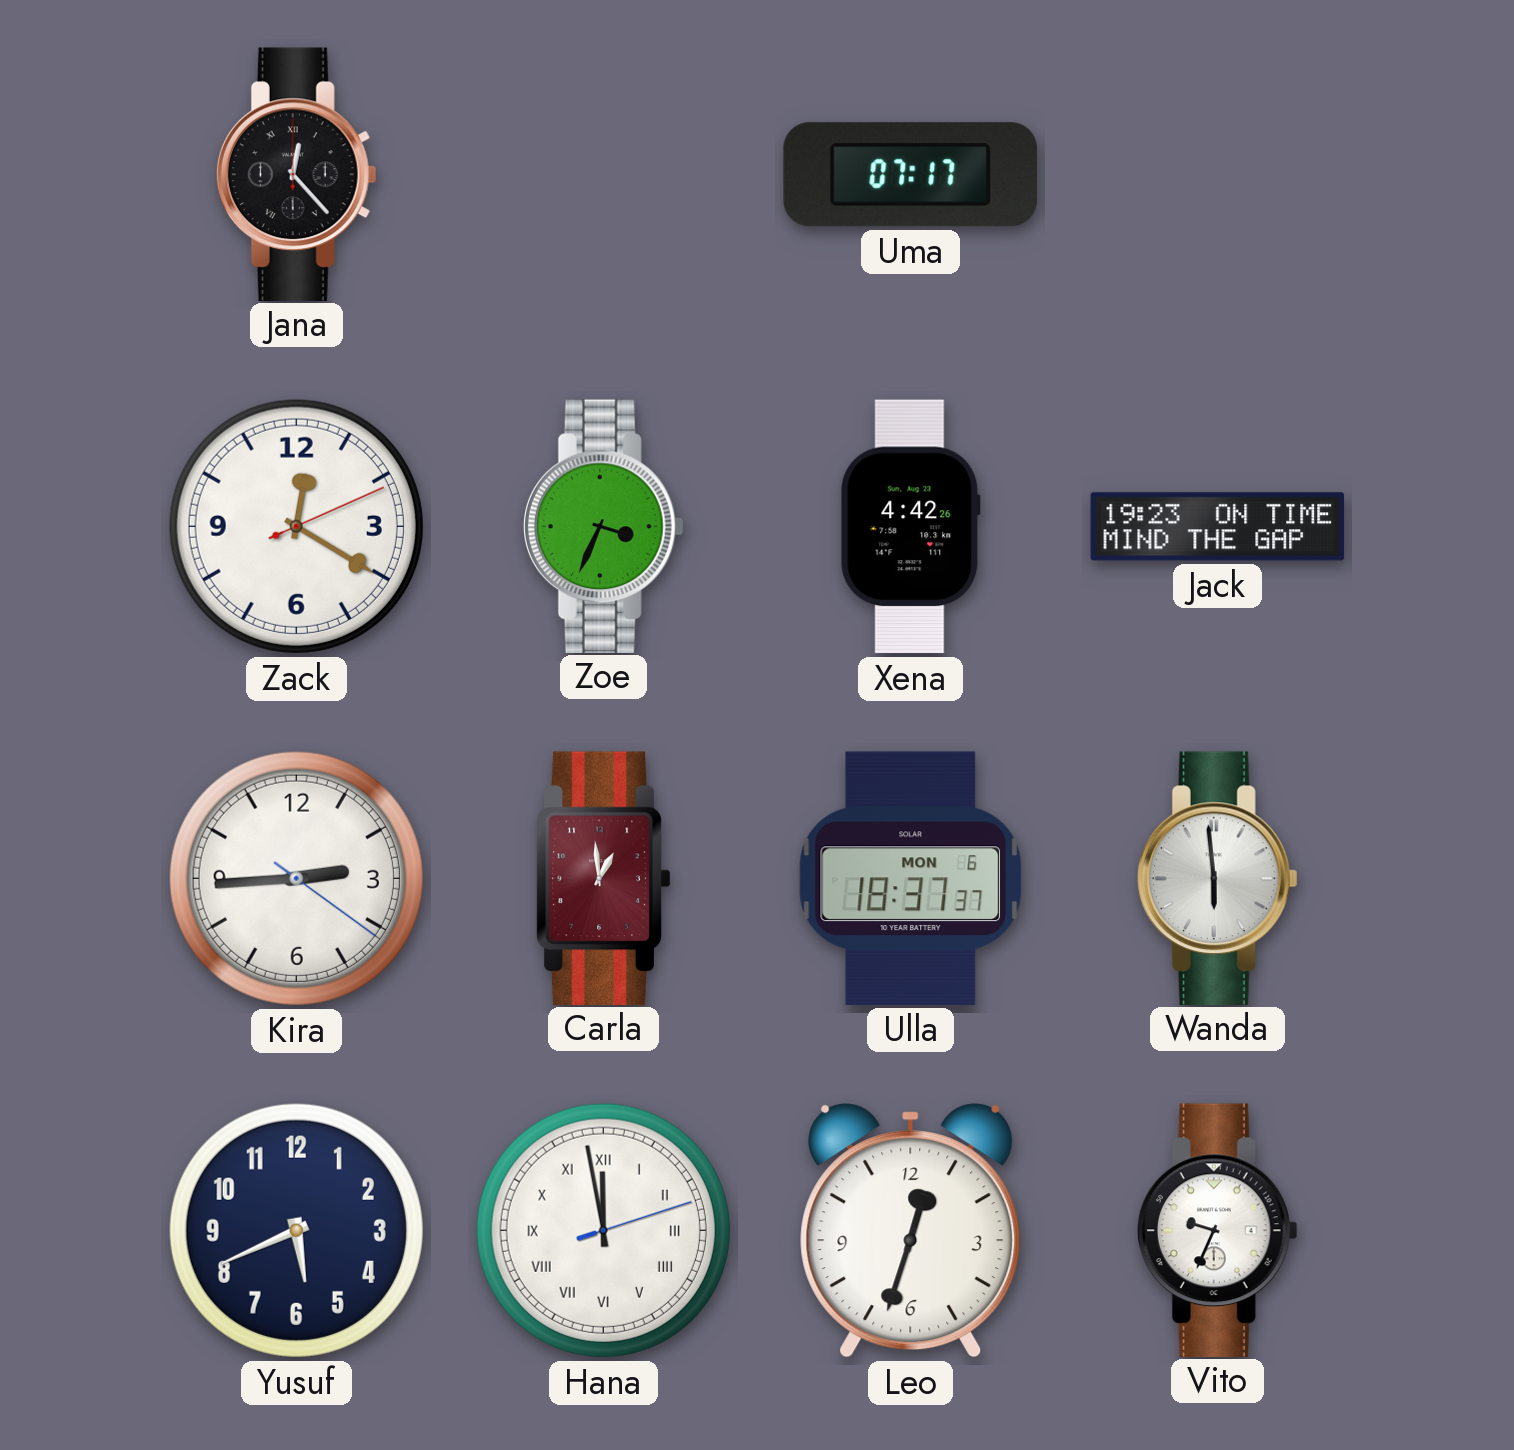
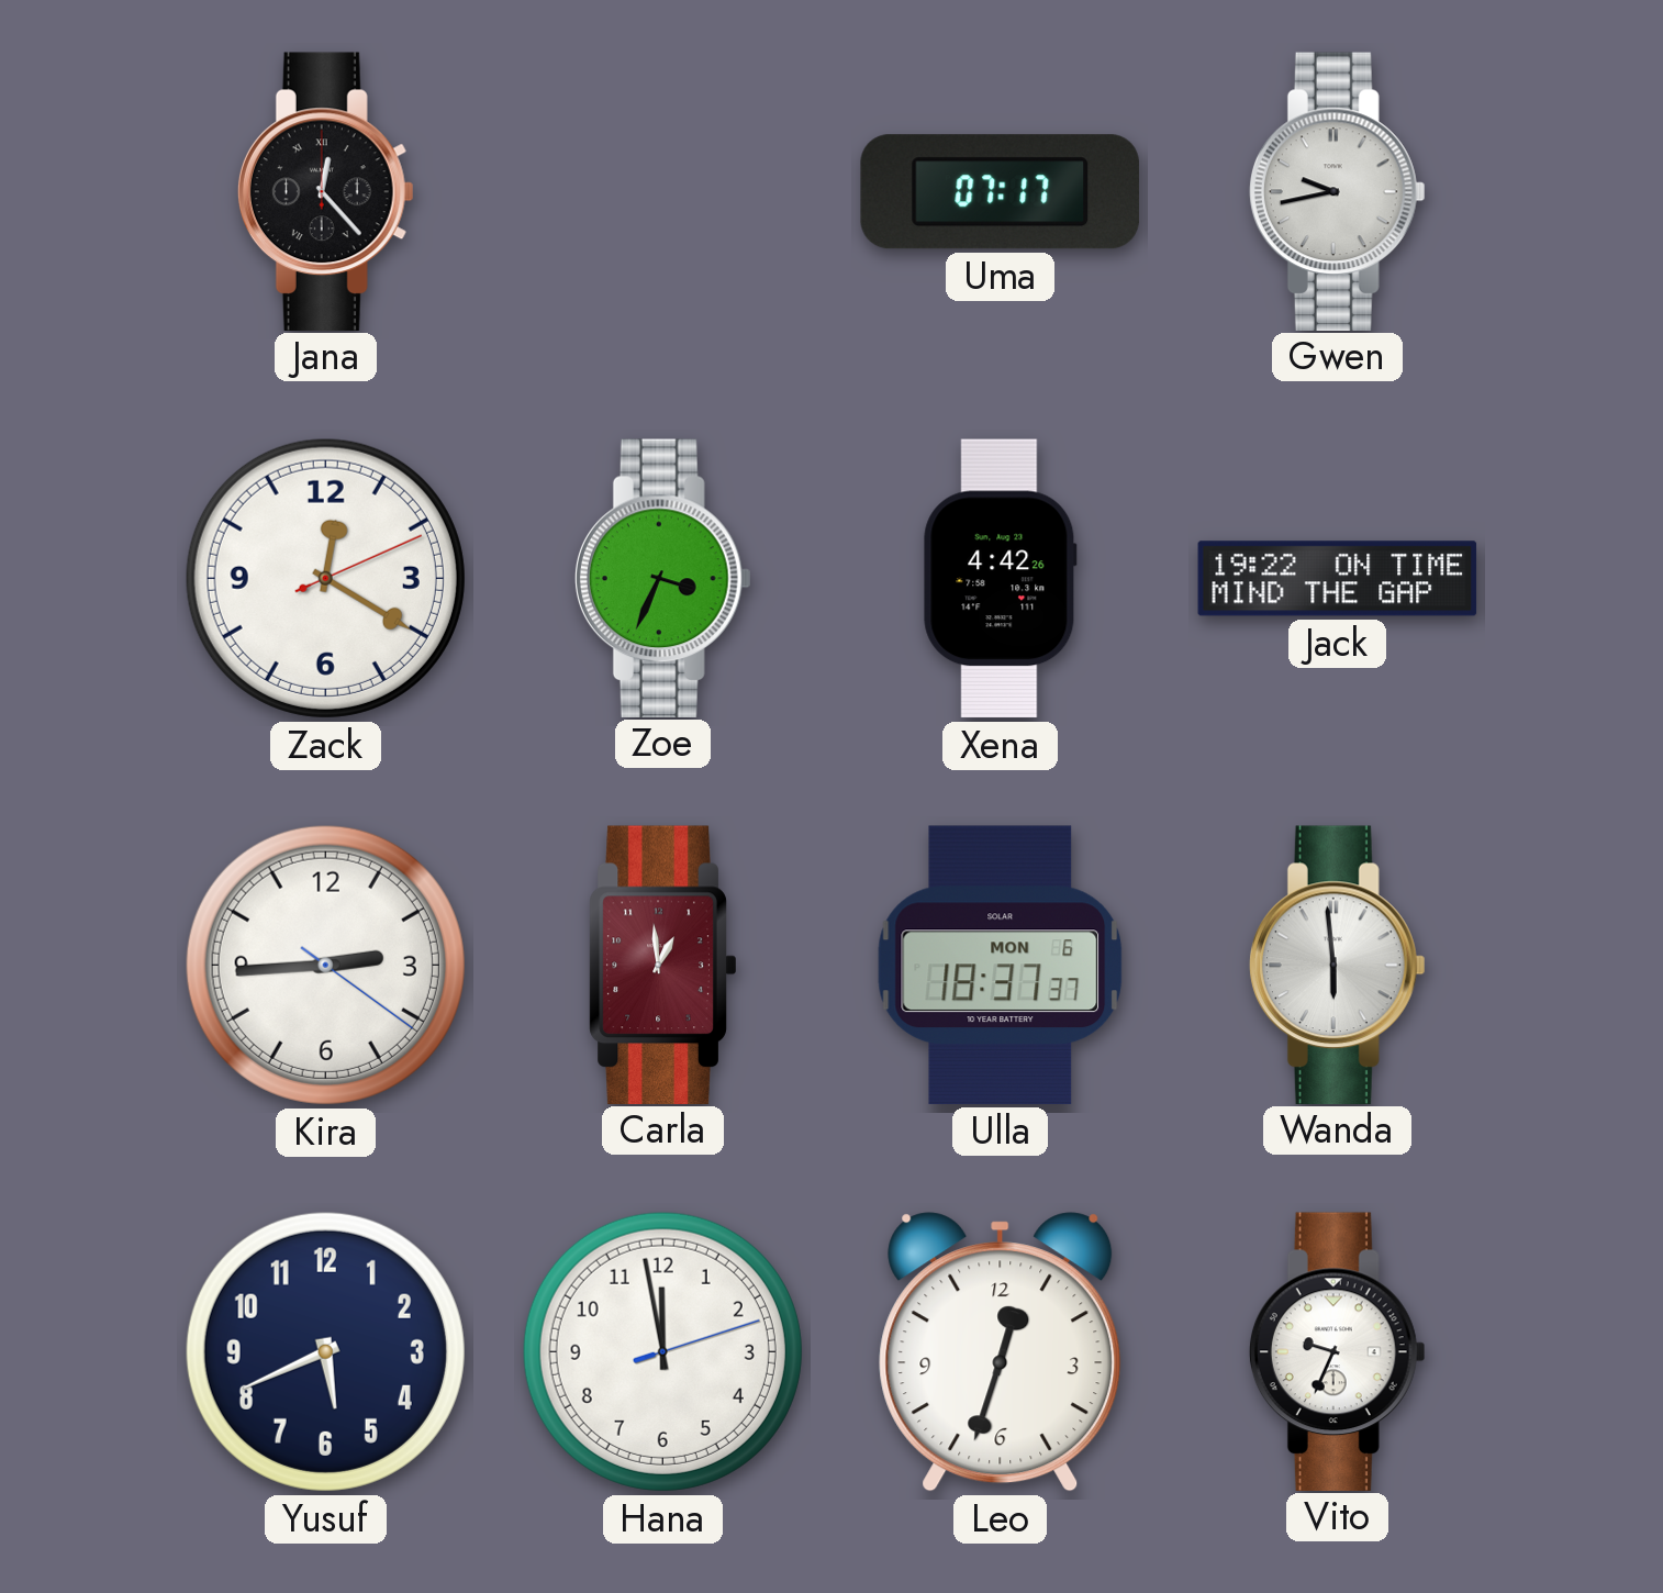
Gwen: none -> 9:43 (1337, 191)
Jack: 19:23 -> 19:22 (1338, 579)
Hana numerals: Roman -> Arabic (662, 1351)
